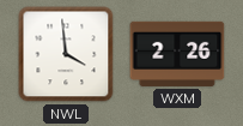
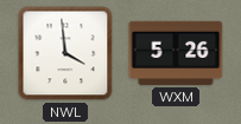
WXM: 2:26 -> 5:26 (176, 53)
